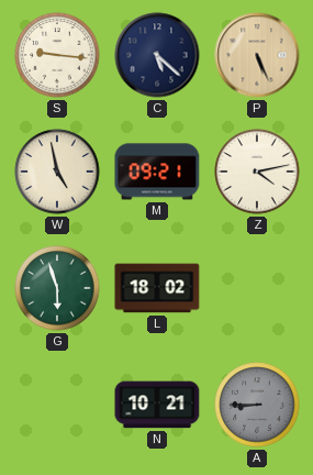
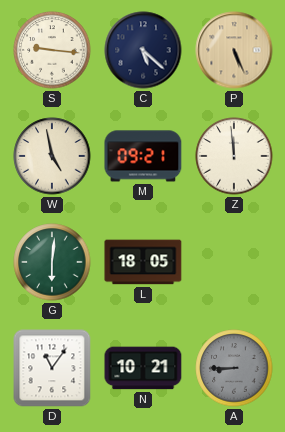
Z: 4:13 -> 11:59 (234, 156)
G: 5:57 -> 6:01 (52, 262)
L: 18:02 -> 18:05 (143, 262)
D: none -> 11:06 (52, 368)
